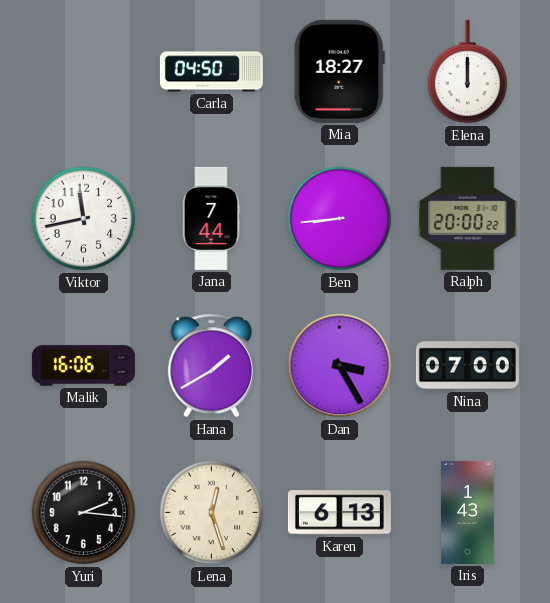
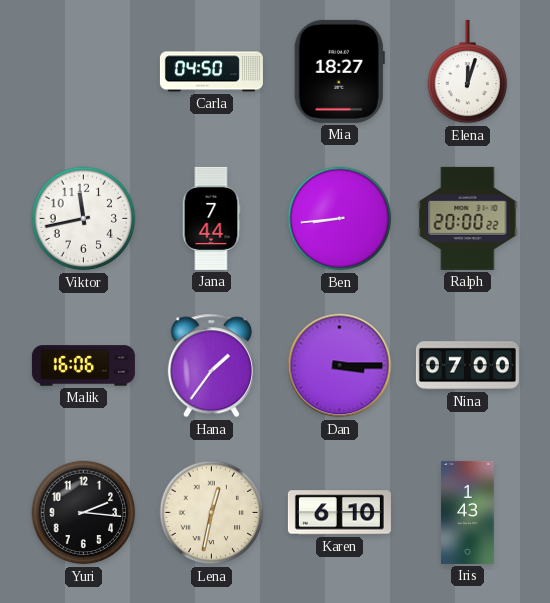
Elena: 12:00 -> 12:03 (468, 72)
Hana: 1:40 -> 1:36 (211, 366)
Dan: 3:25 -> 3:15 (340, 366)
Lena: 12:27 -> 12:32 (212, 513)
Karen: 6:13 -> 6:10 (339, 513)
